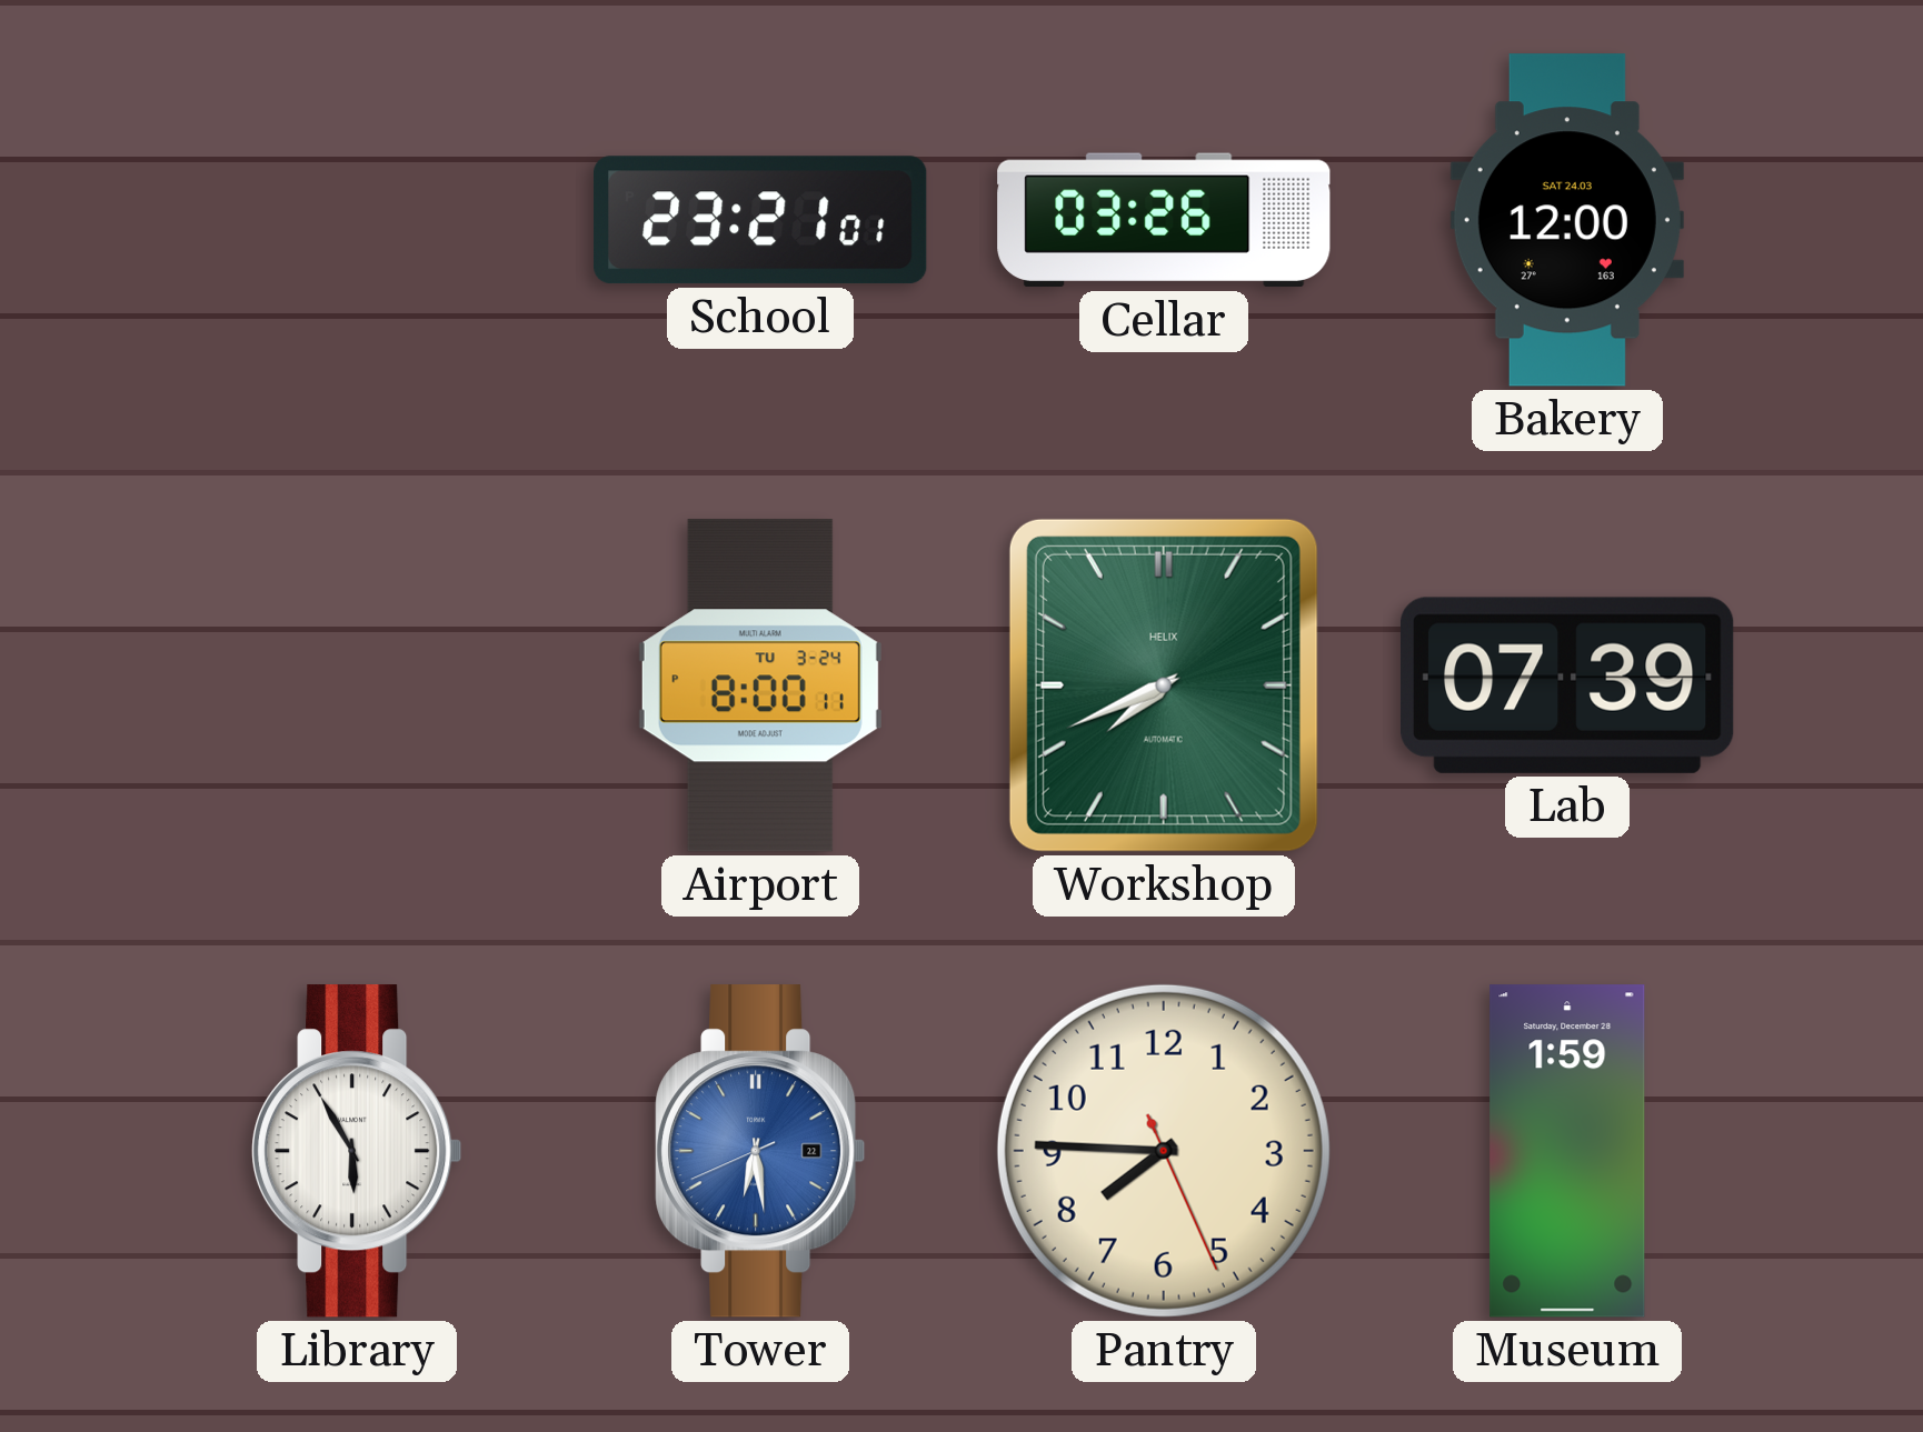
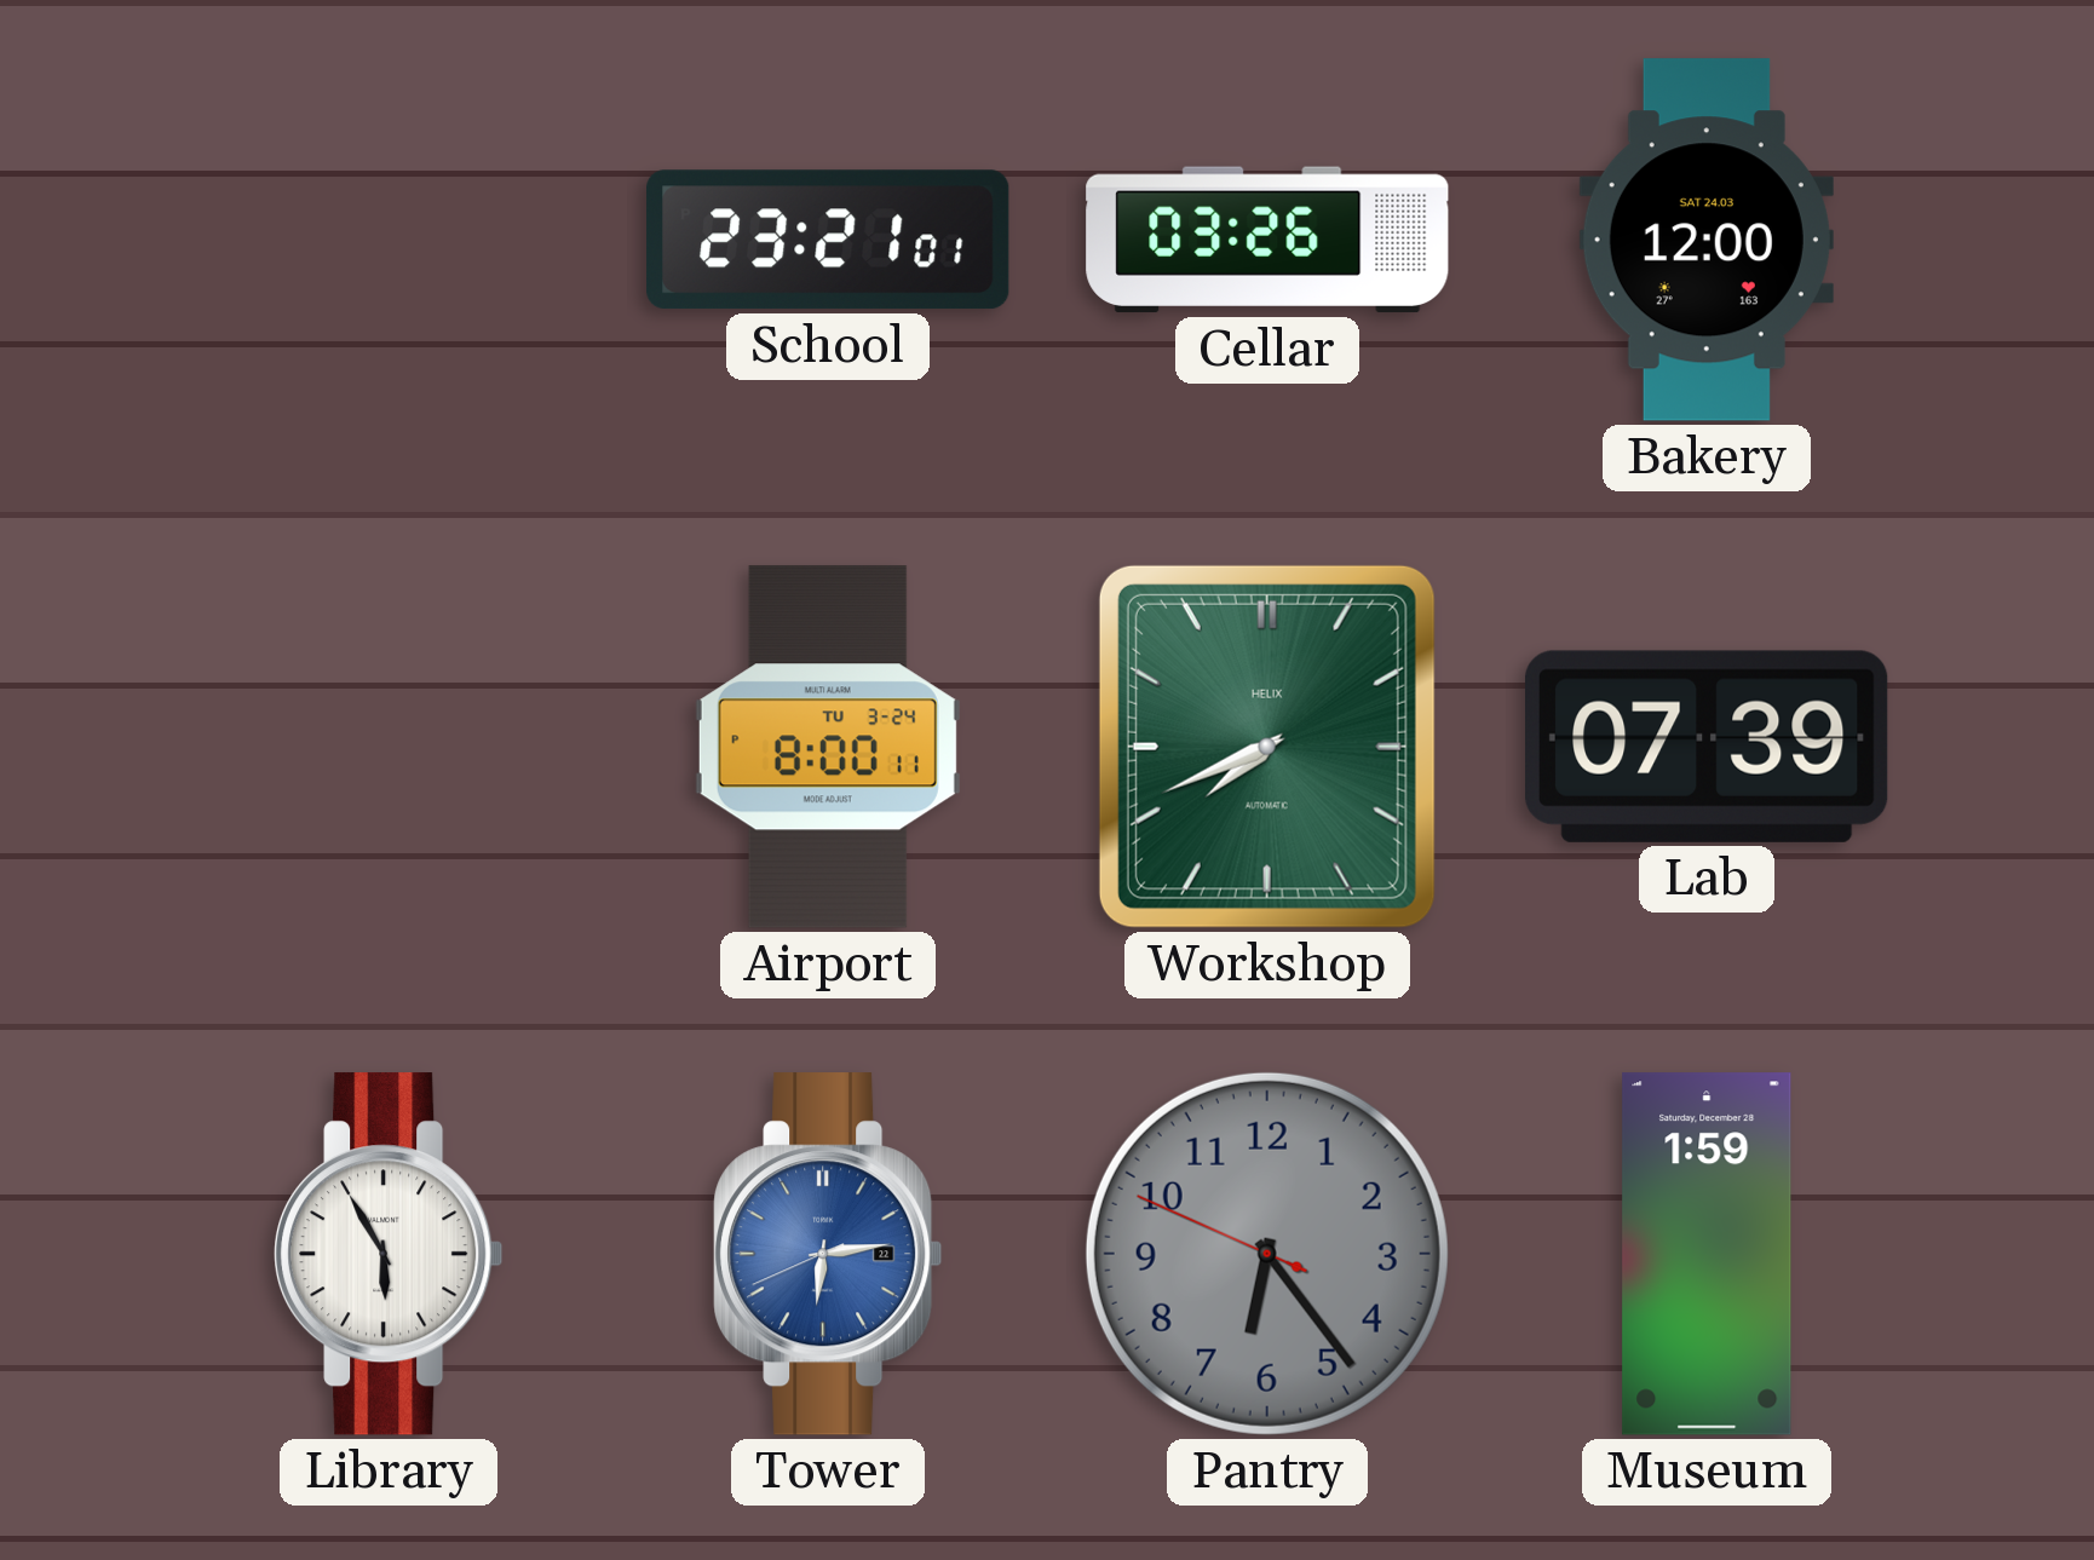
Tower: 6:28 -> 6:13 (828, 1254)
Pantry: 7:45 -> 6:23 (1267, 1254)
Pantry dial: cream -> grey (1267, 1254)
